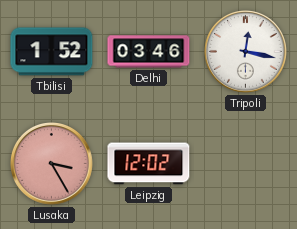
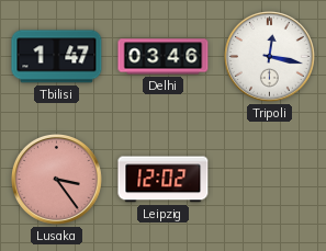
Tbilisi: 1:52 -> 1:47 (57, 57)
Lusaka: 3:25 -> 3:24 (57, 180)
